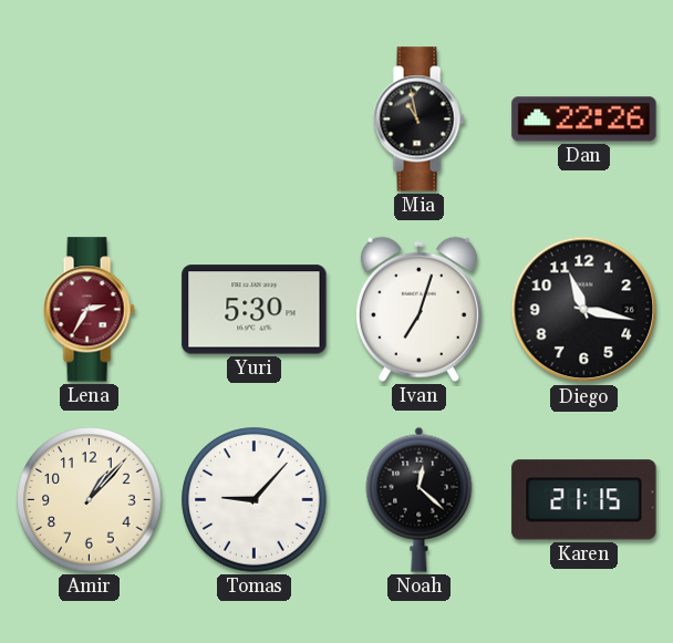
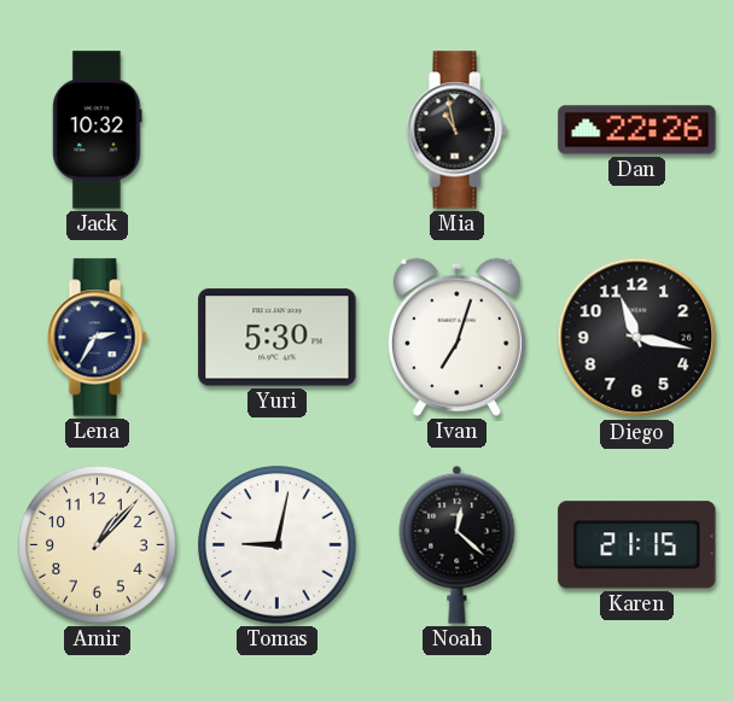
Jack: none -> 10:32 (98, 130)
Lena dial: burgundy -> navy (97, 338)
Tomas: 9:07 -> 9:02 (278, 545)
